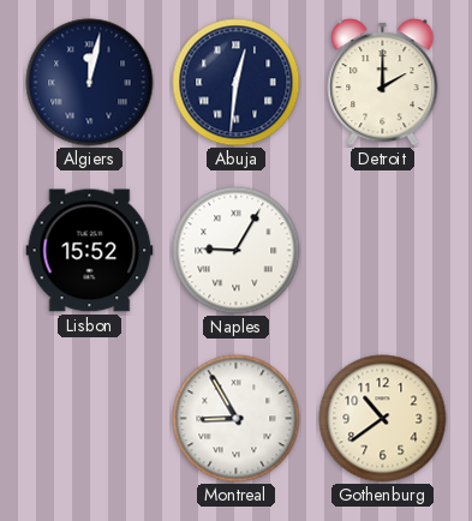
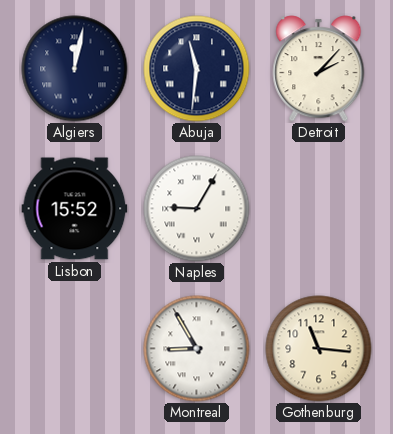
Abuja: 12:31 -> 11:31 (197, 69)
Detroit: 2:00 -> 2:07 (319, 69)
Gothenburg: 10:39 -> 11:16 (319, 349)
